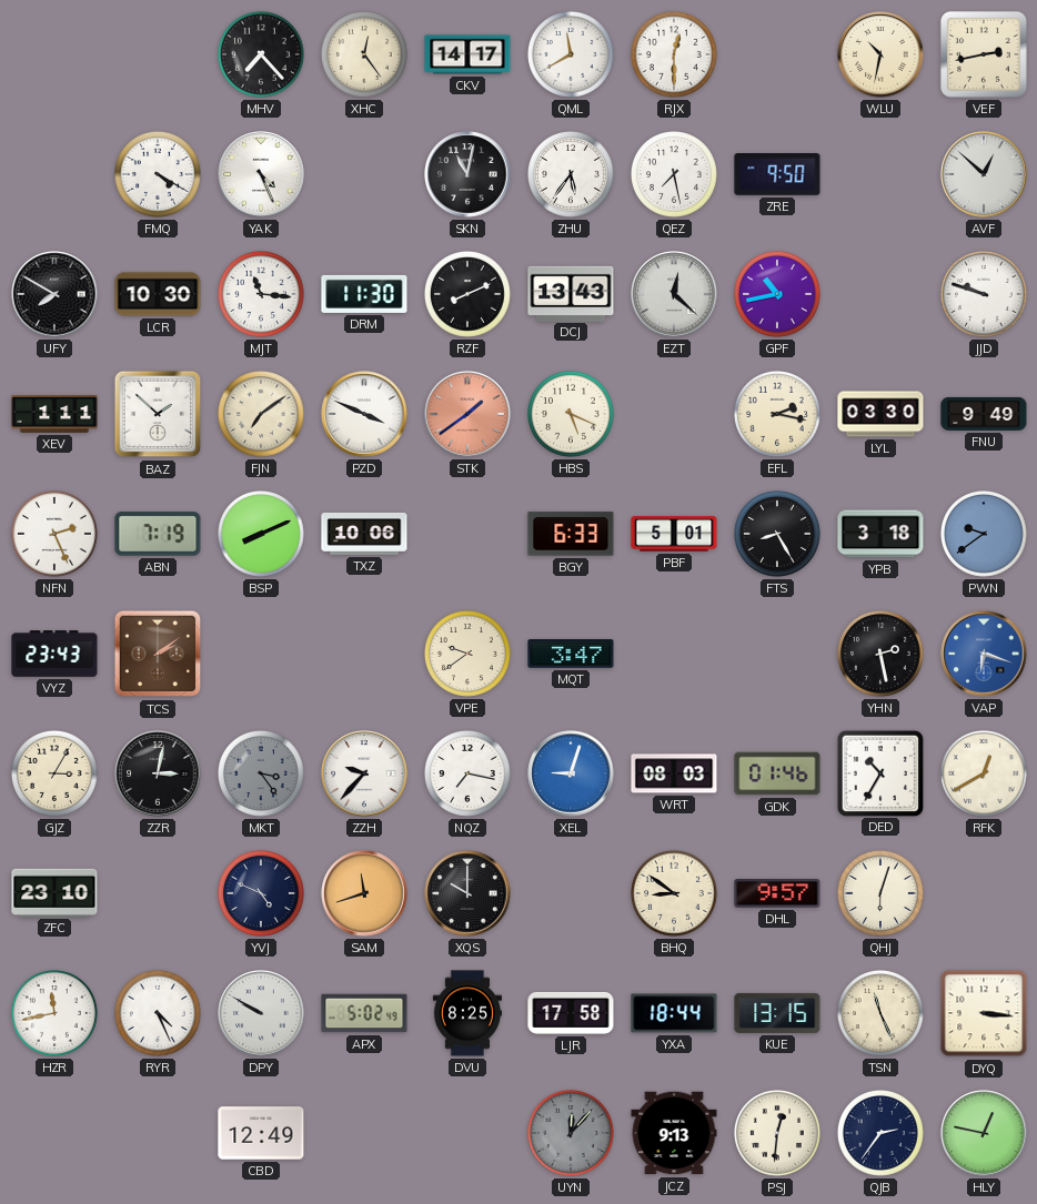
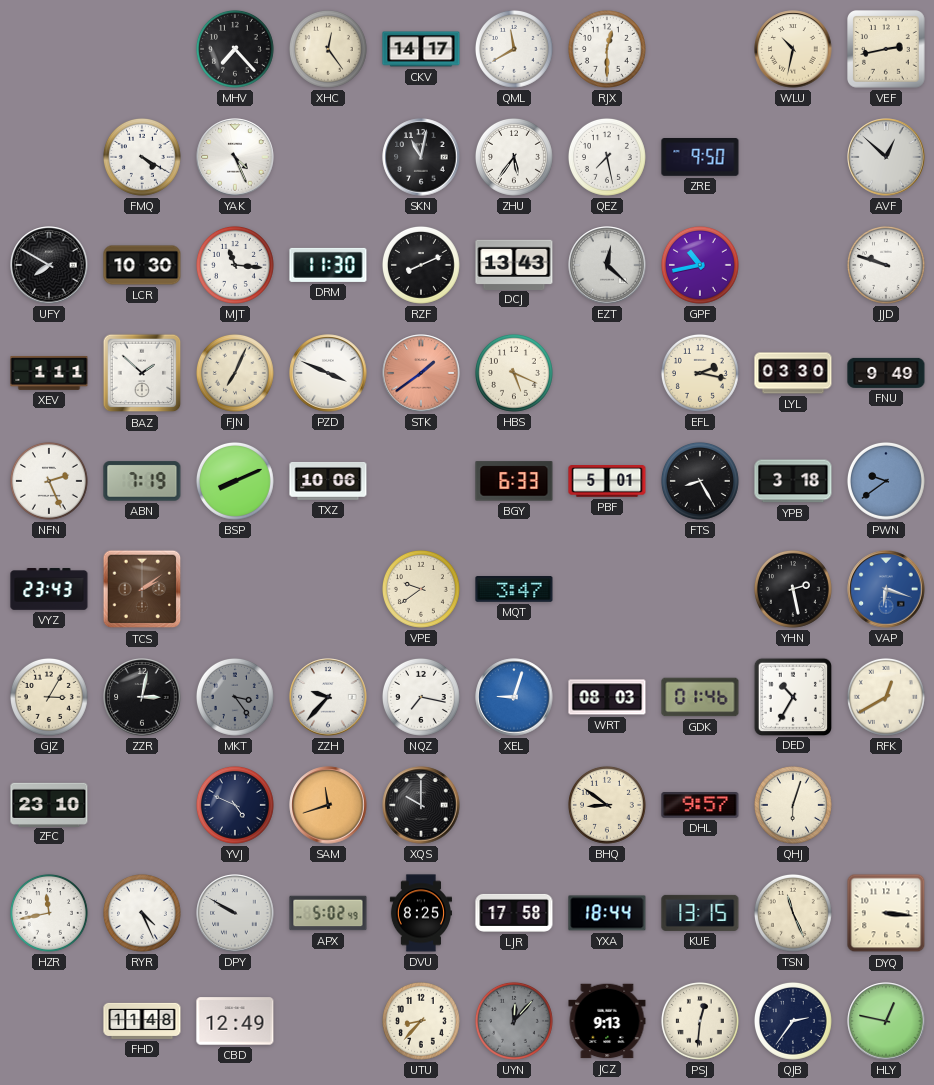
FJN: 7:09 -> 7:04 (235, 373)
FHD: none -> 11:48 (142, 1021)
UTU: none -> 8:37 (421, 1021)
